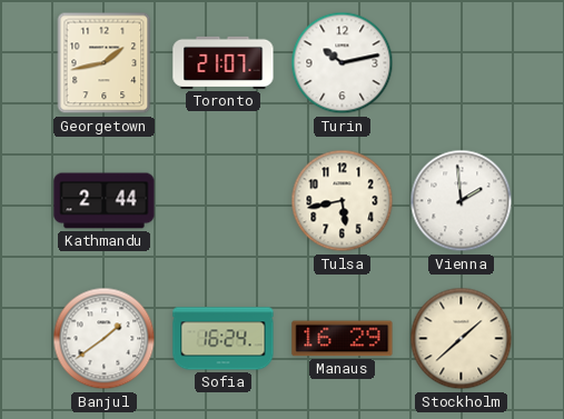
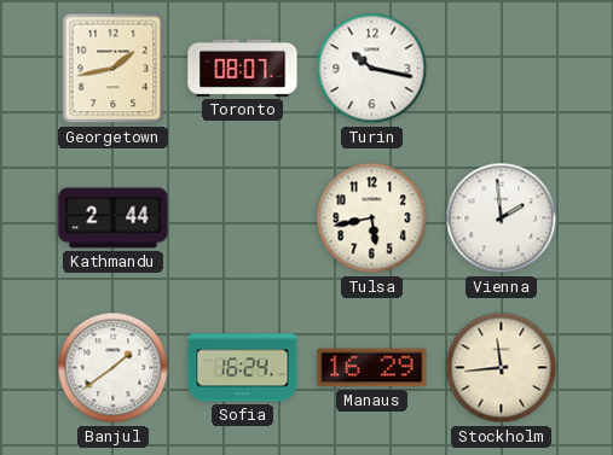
Toronto: 21:07 -> 08:07 (243, 68)
Turin: 10:13 -> 10:17 (372, 69)
Stockholm: 1:38 -> 11:44 (502, 368)
